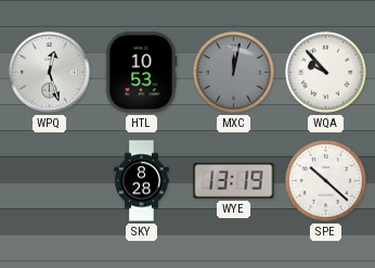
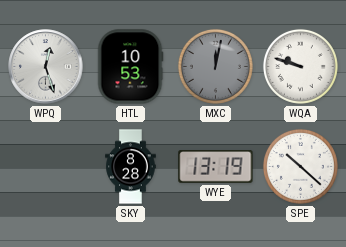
WQA: 9:53 -> 9:48 (300, 66)
